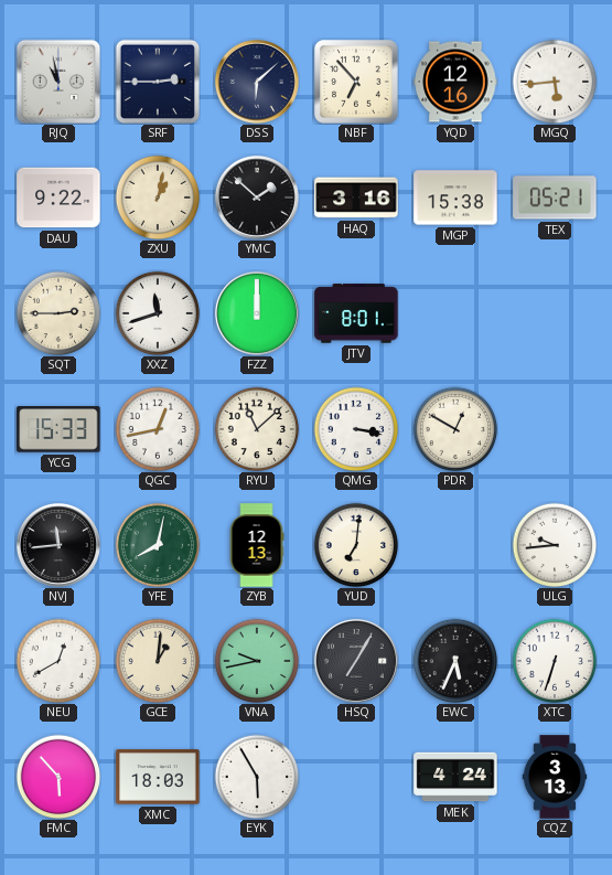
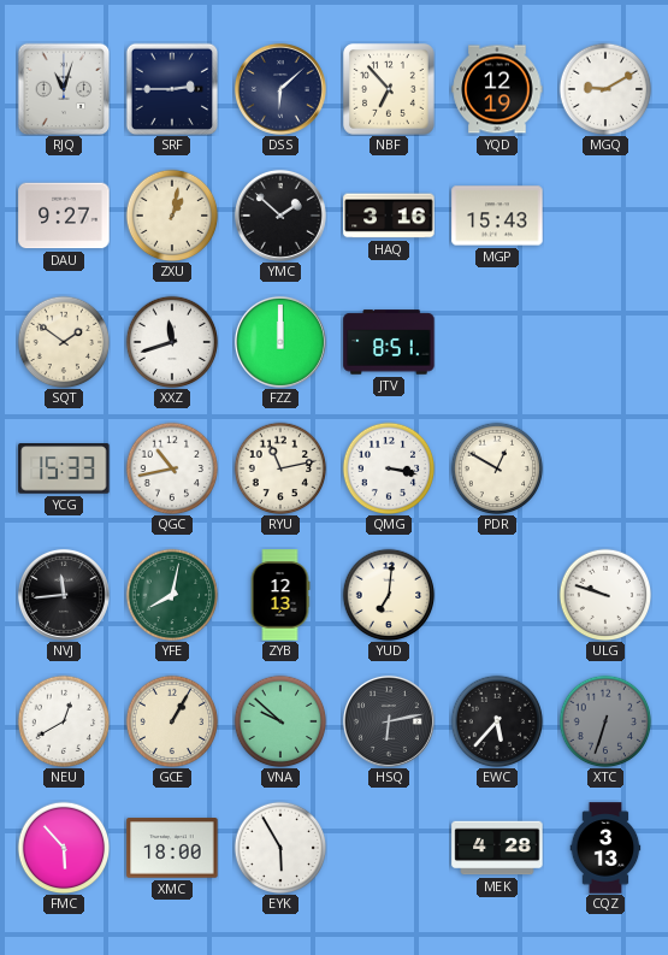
RJQ: 10:58 -> 11:03 (64, 89)
YQD: 12:16 -> 12:19 (497, 89)
MGQ: 5:44 -> 9:10 (605, 89)
DAU: 9:22 -> 9:27 (64, 216)
MGP: 15:38 -> 15:43 (497, 216)
TEX: 05:21 -> none (555, 198)
SQT: 2:45 -> 1:51 (64, 342)
JTV: 8:01 -> 8:51 (389, 342)
QGC: 12:43 -> 10:43 (172, 468)
RYU: 11:08 -> 11:13 (280, 468)
ULG: 9:44 -> 9:48 (605, 595)
GCE: 1:01 -> 1:05 (172, 721)
VNA: 9:43 -> 9:52 (280, 721)
HSQ: 7:05 -> 6:13 (389, 721)
EWC: 5:34 -> 5:37 (497, 721)
XTC dial: white -> grey (605, 721)
XMC: 18:03 -> 18:00 (172, 848)
MEK: 4:24 -> 4:28 (497, 848)
